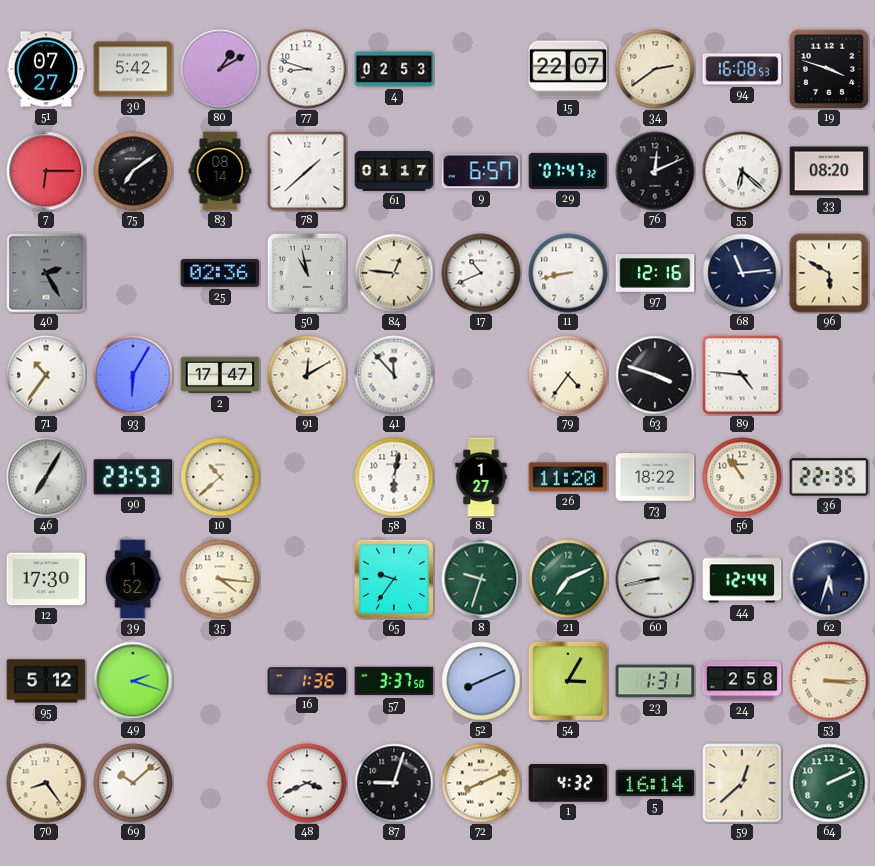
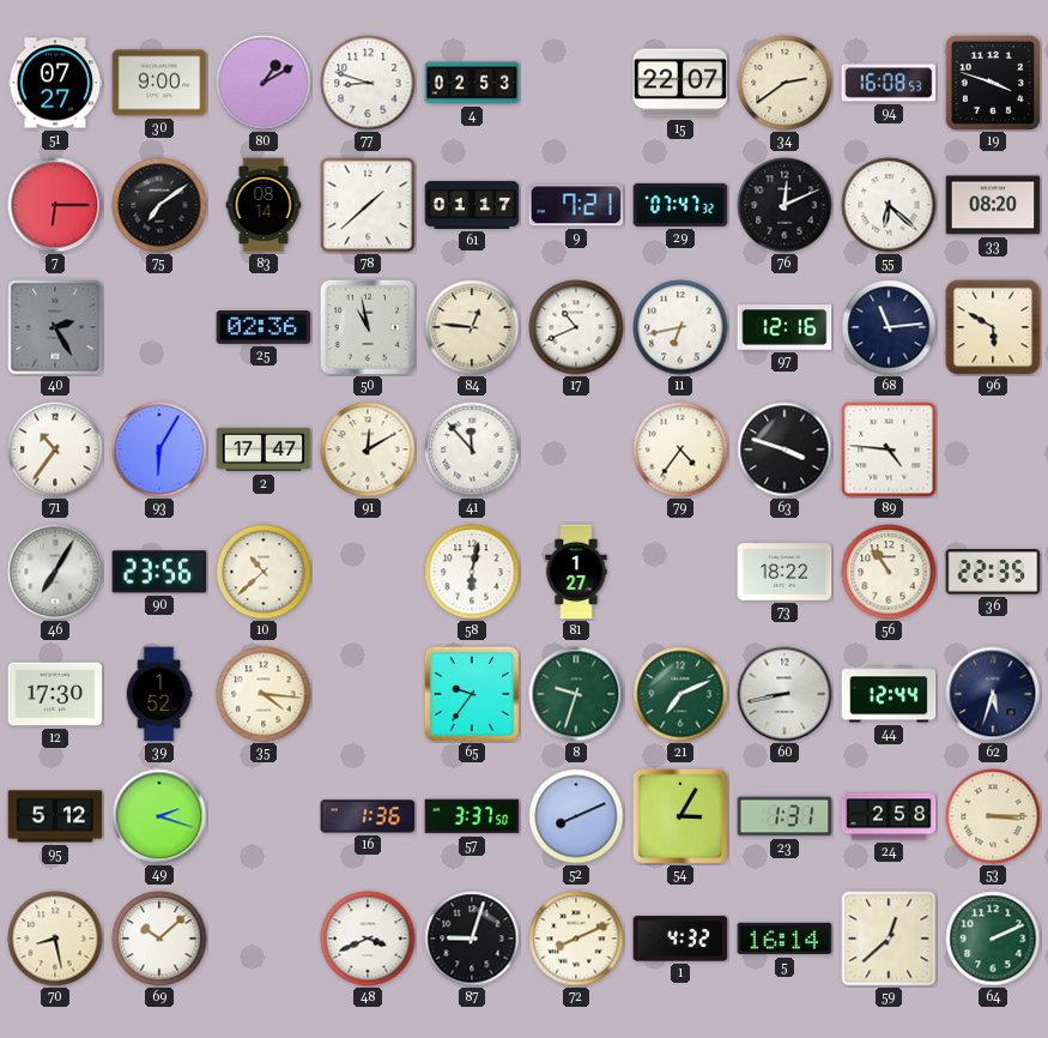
30: 5:42 -> 9:00 (159, 83)
9: 6:57 -> 7:21 (576, 205)
11: 8:43 -> 6:43 (680, 327)
90: 23:53 -> 23:56 (159, 572)
26: 11:20 -> none (568, 477)
70: 8:24 -> 8:28 (55, 939)
